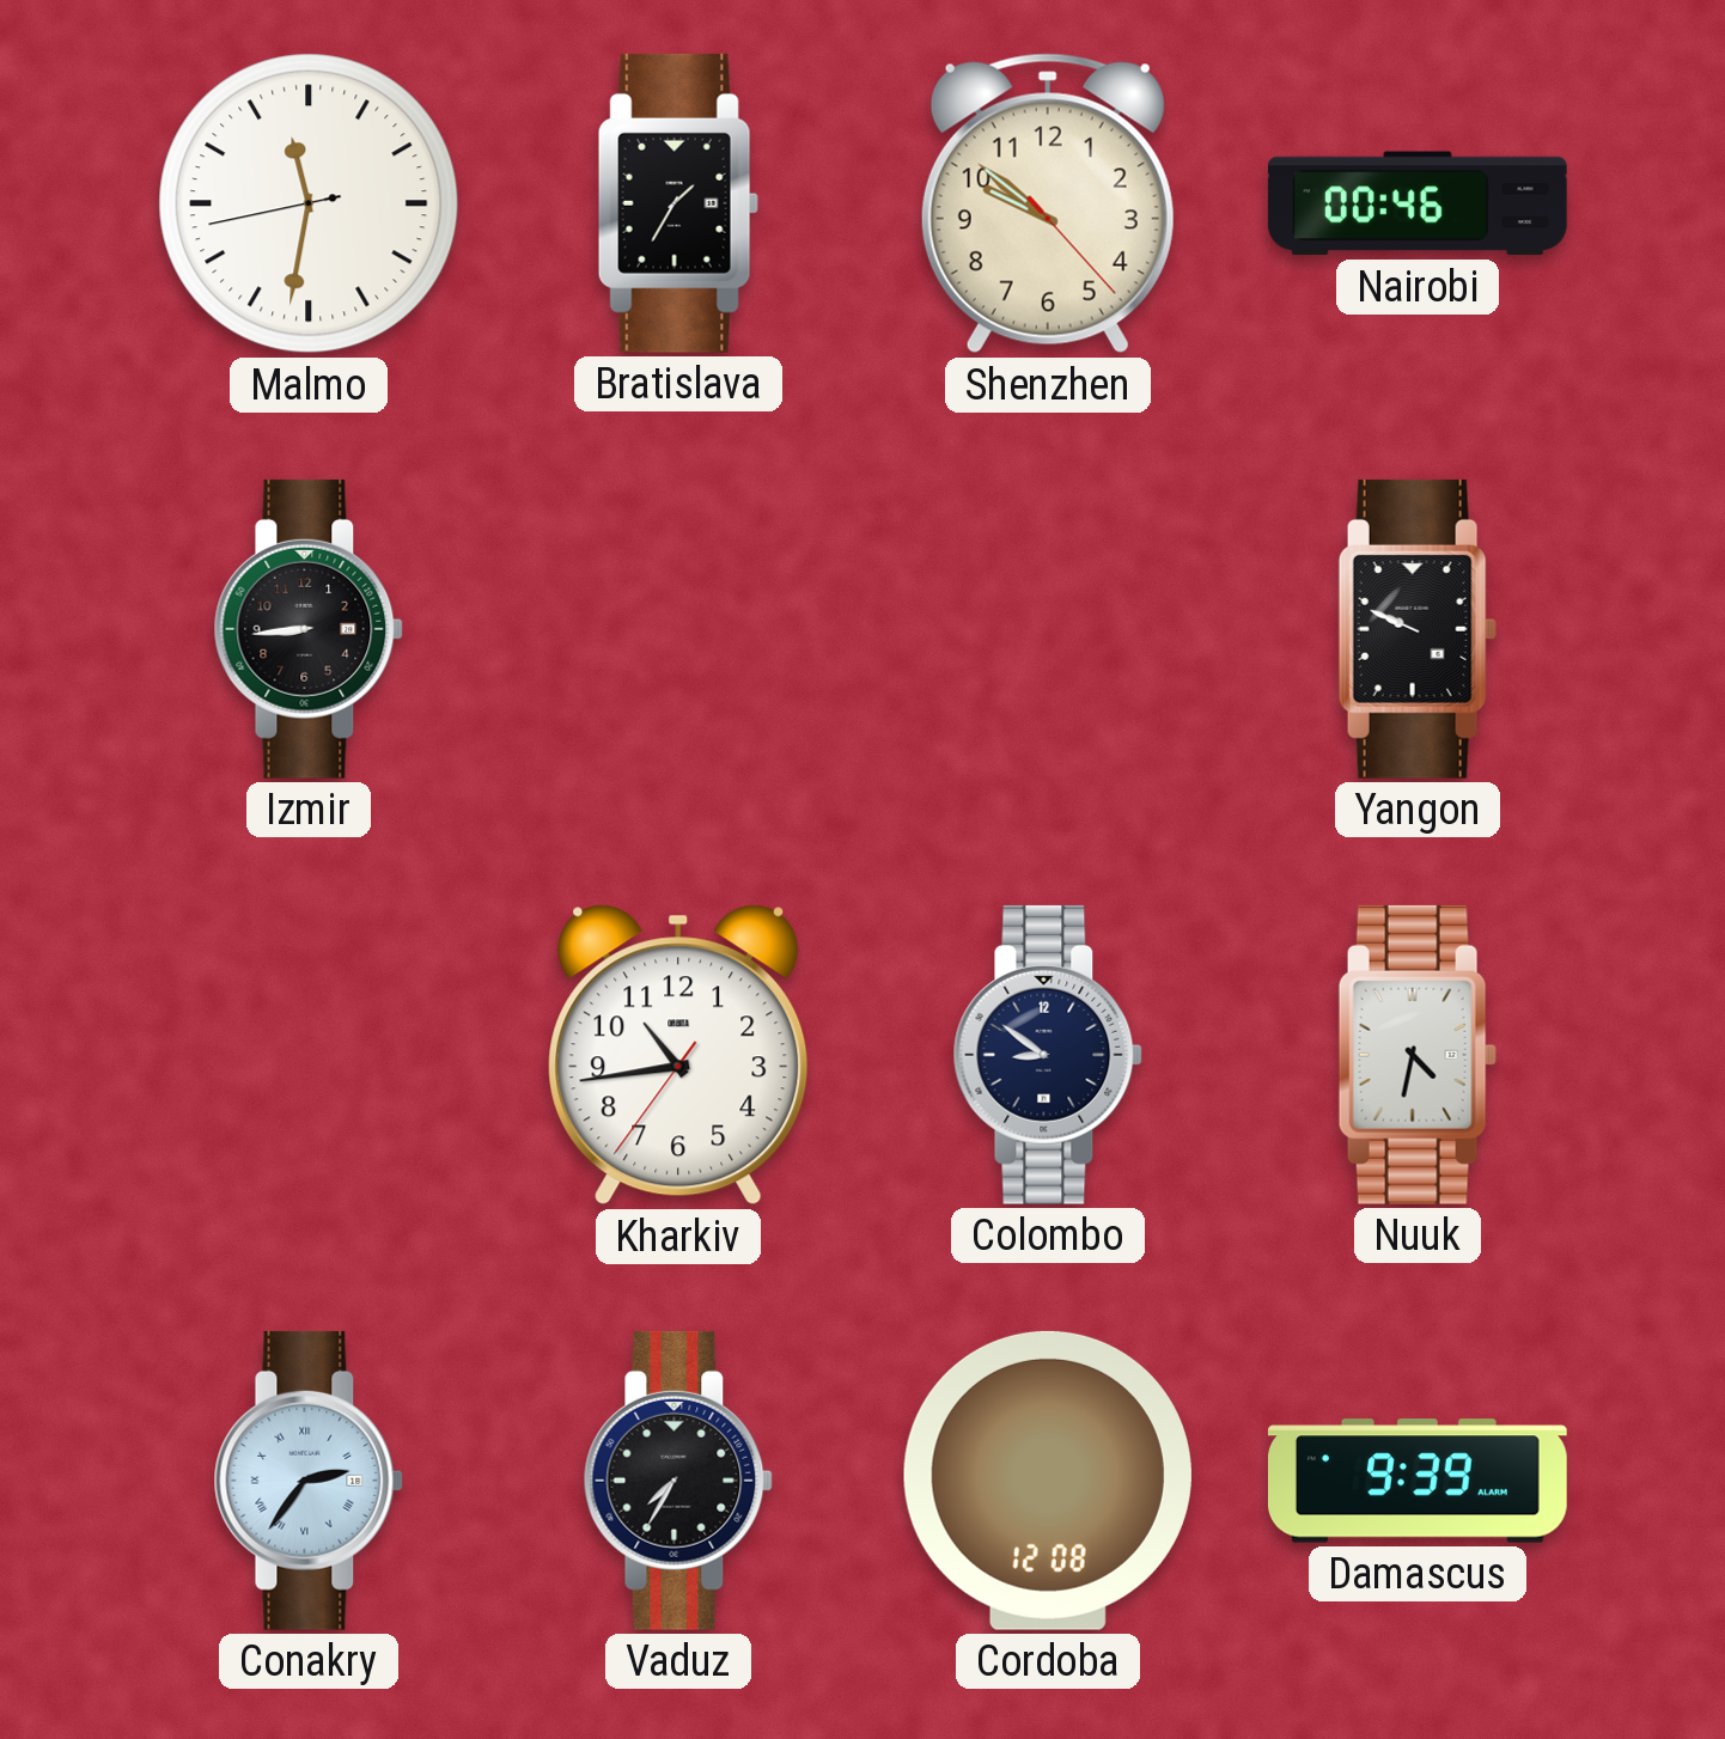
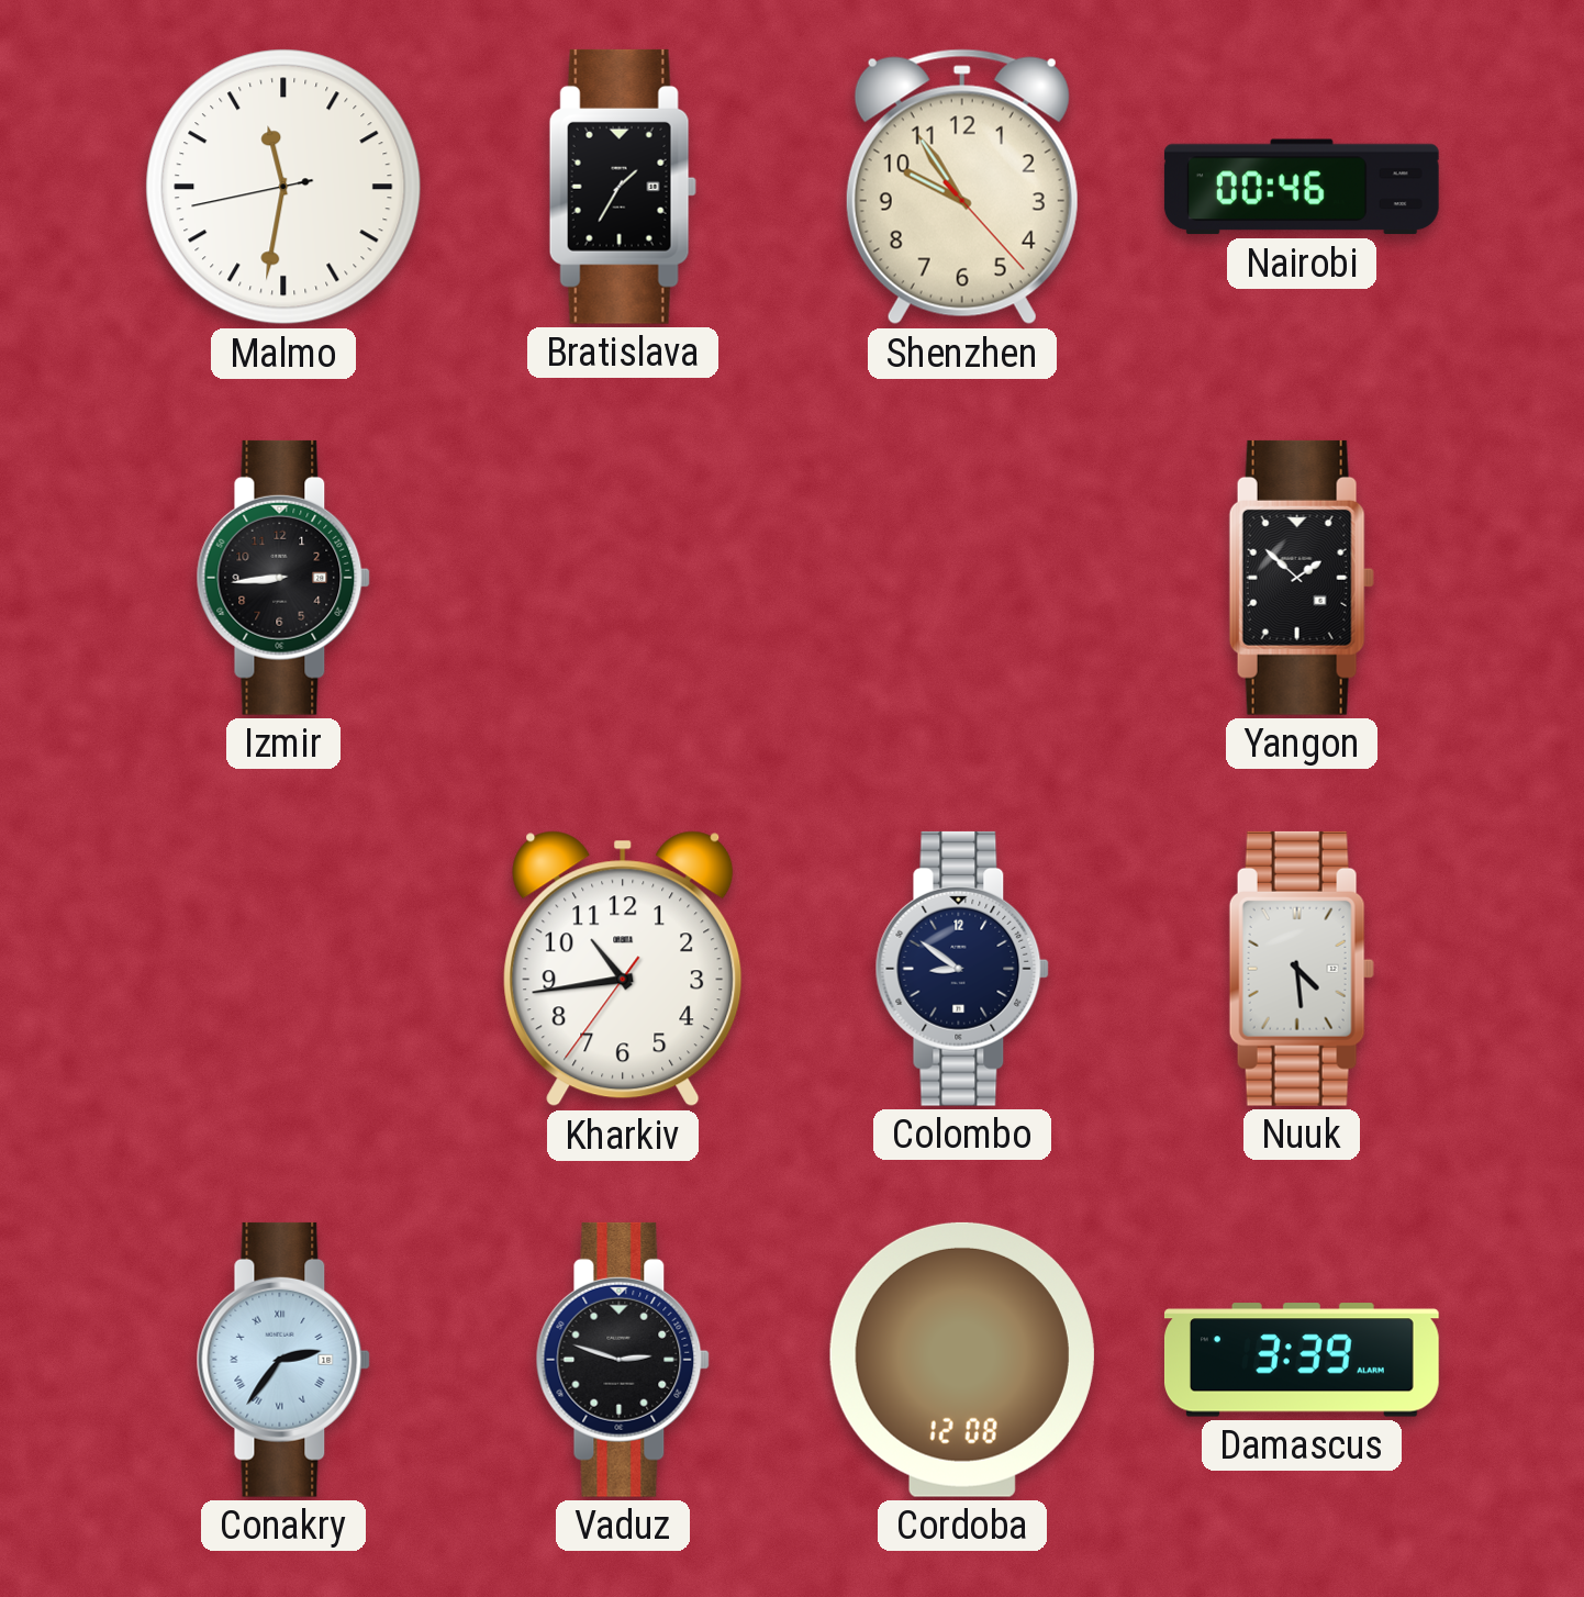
Shenzhen: 9:51 -> 9:54 (962, 187)
Yangon: 9:49 -> 1:52 (1302, 578)
Nuuk: 4:32 -> 4:29 (1302, 969)
Vaduz: 7:35 -> 2:48 (623, 1360)
Damascus: 9:39 -> 3:39 (1302, 1360)
